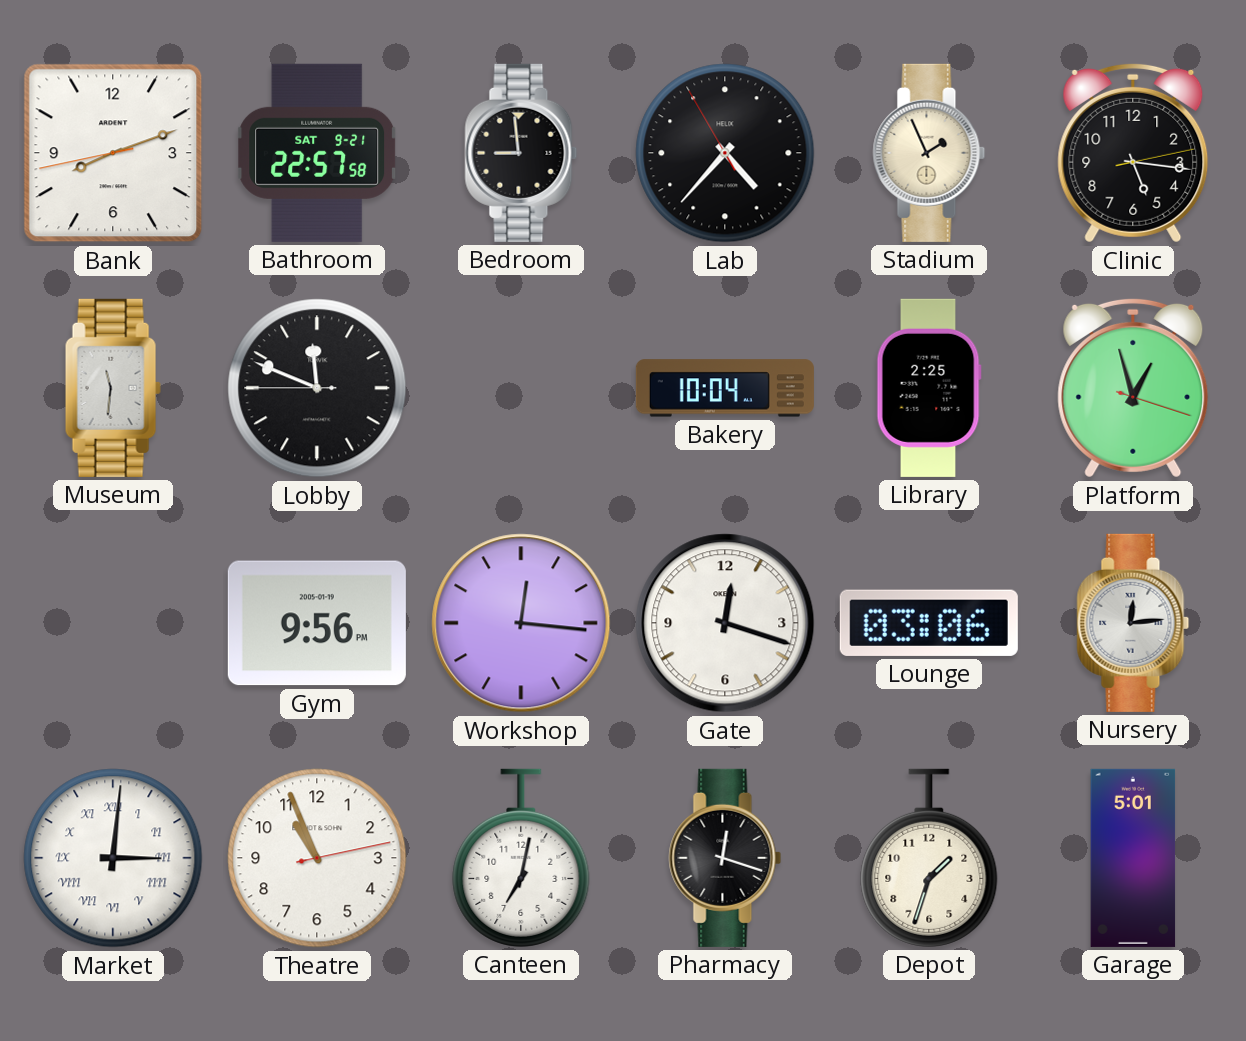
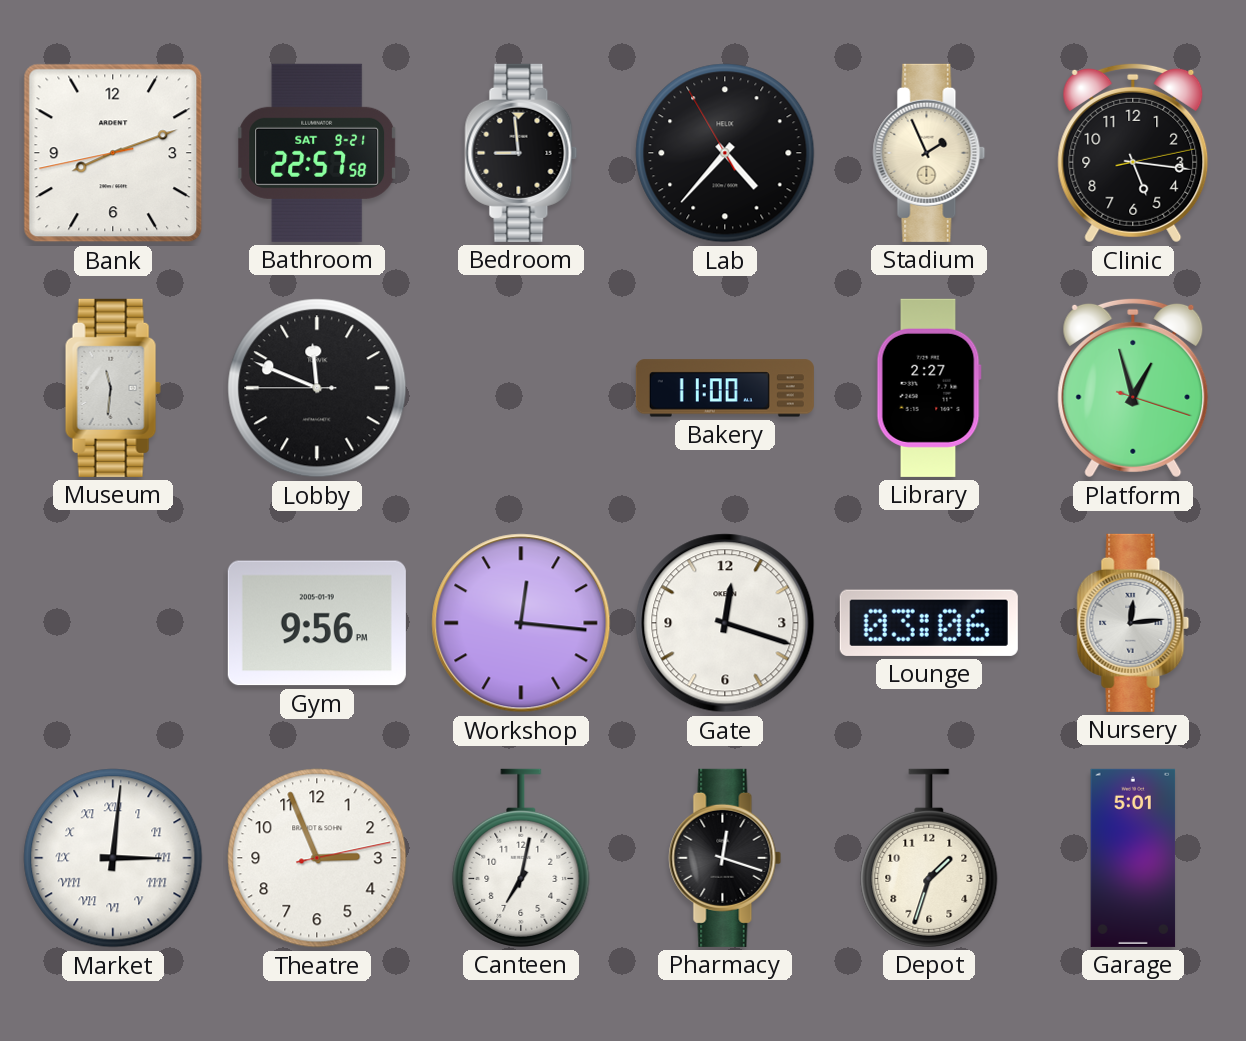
Bakery: 10:04 -> 11:00 (725, 388)
Library: 2:25 -> 2:27 (929, 388)
Theatre: 10:56 -> 2:56 (317, 858)
